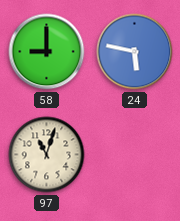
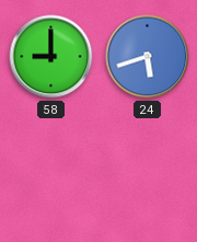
24: 5:47 -> 5:42 (148, 57)
97: 11:03 -> none (47, 155)
